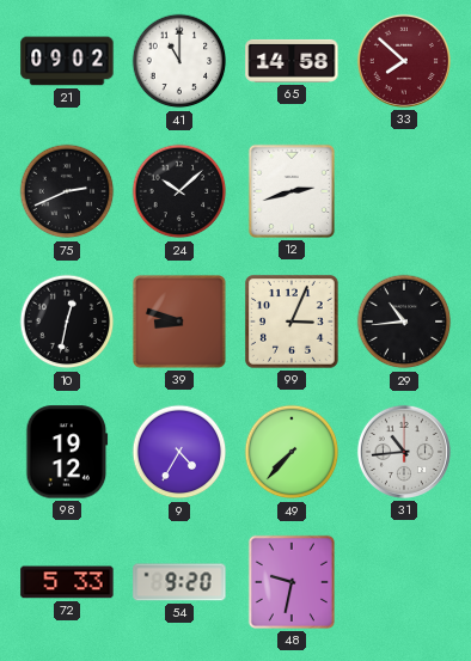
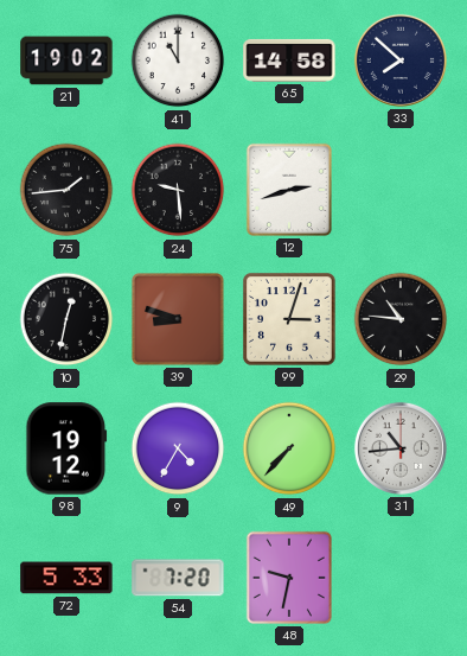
21: 09:02 -> 19:02 (66, 60)
33 dial: burgundy -> navy (401, 60)
75: 2:41 -> 1:44 (66, 190)
24: 10:08 -> 9:29 (178, 190)
99: 3:04 -> 3:03 (289, 319)
29: 10:44 -> 10:46 (401, 319)
54: 9:20 -> 7:20 (178, 578)
